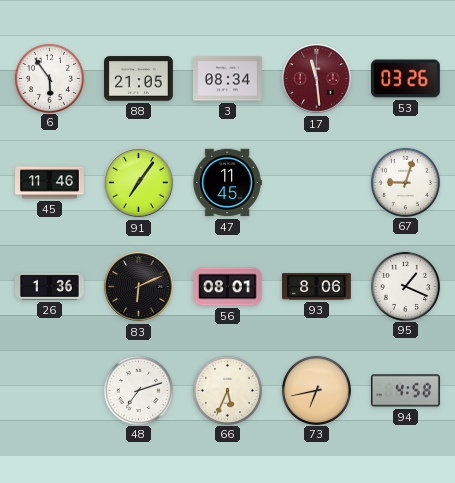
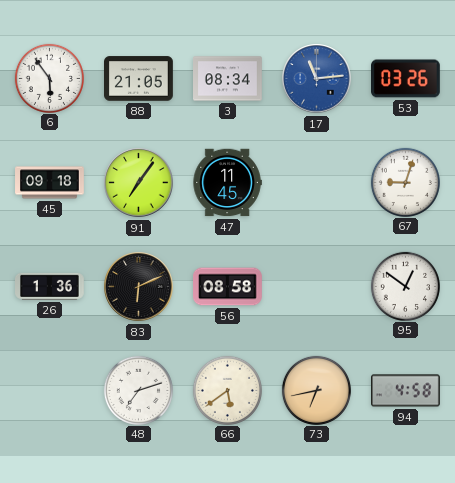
17: 11:29 -> 11:14 (317, 79)
17 dial: burgundy -> blue (317, 79)
45: 11:46 -> 09:18 (50, 183)
56: 08:01 -> 08:58 (228, 287)
93: 8:06 -> none (317, 287)
95: 1:19 -> 12:51 (405, 286)
66: 5:34 -> 5:39 (227, 390)
